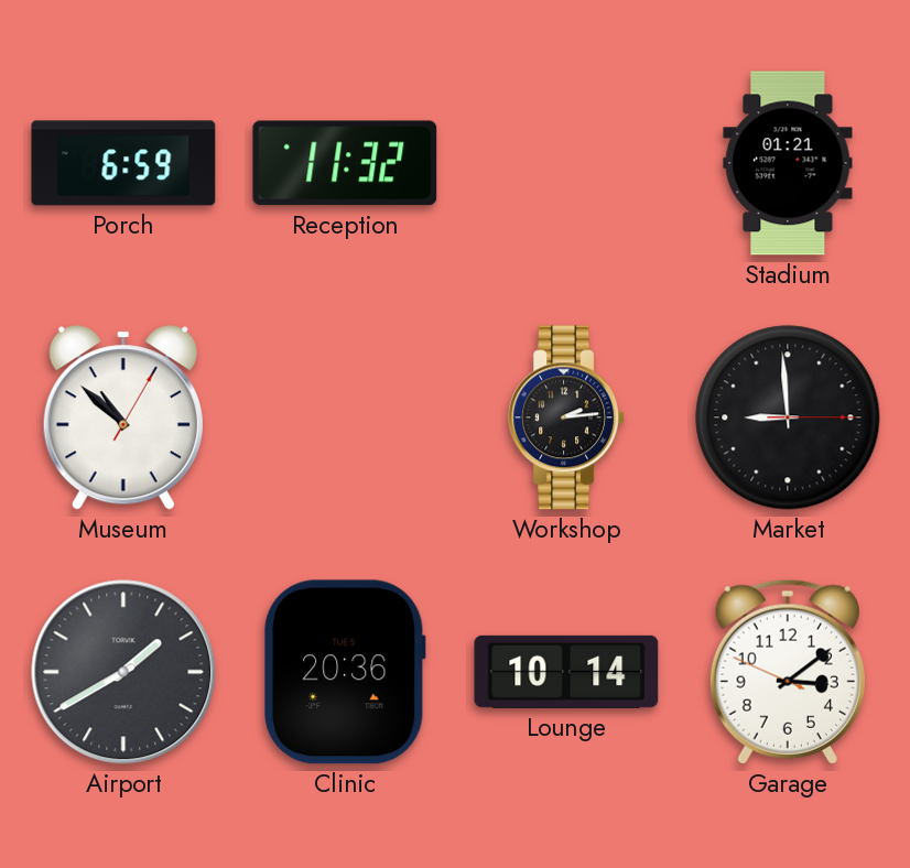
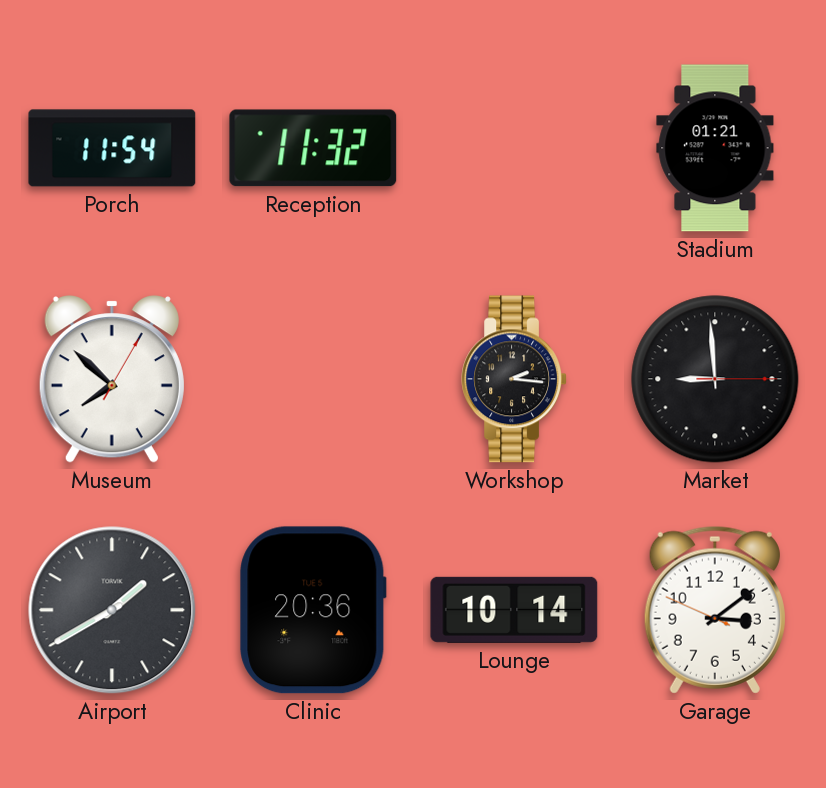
Porch: 6:59 -> 11:54 (112, 148)
Museum: 10:52 -> 7:52 (112, 379)
Workshop: 2:14 -> 2:16 (514, 379)
